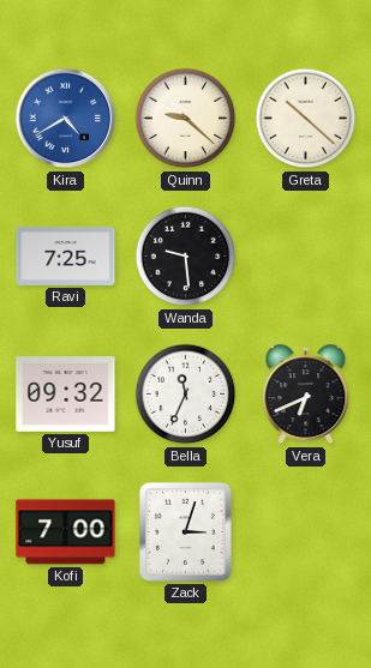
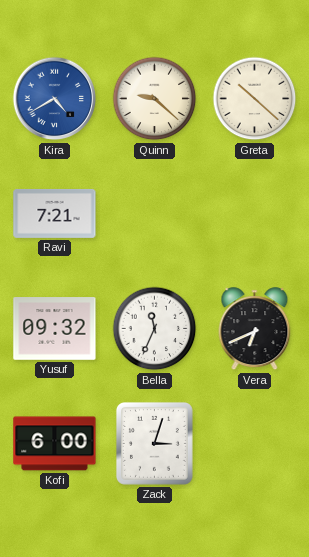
Ravi: 7:25 -> 7:21 (55, 213)
Wanda: 9:29 -> none (186, 257)
Kofi: 7:00 -> 6:00 (55, 444)
